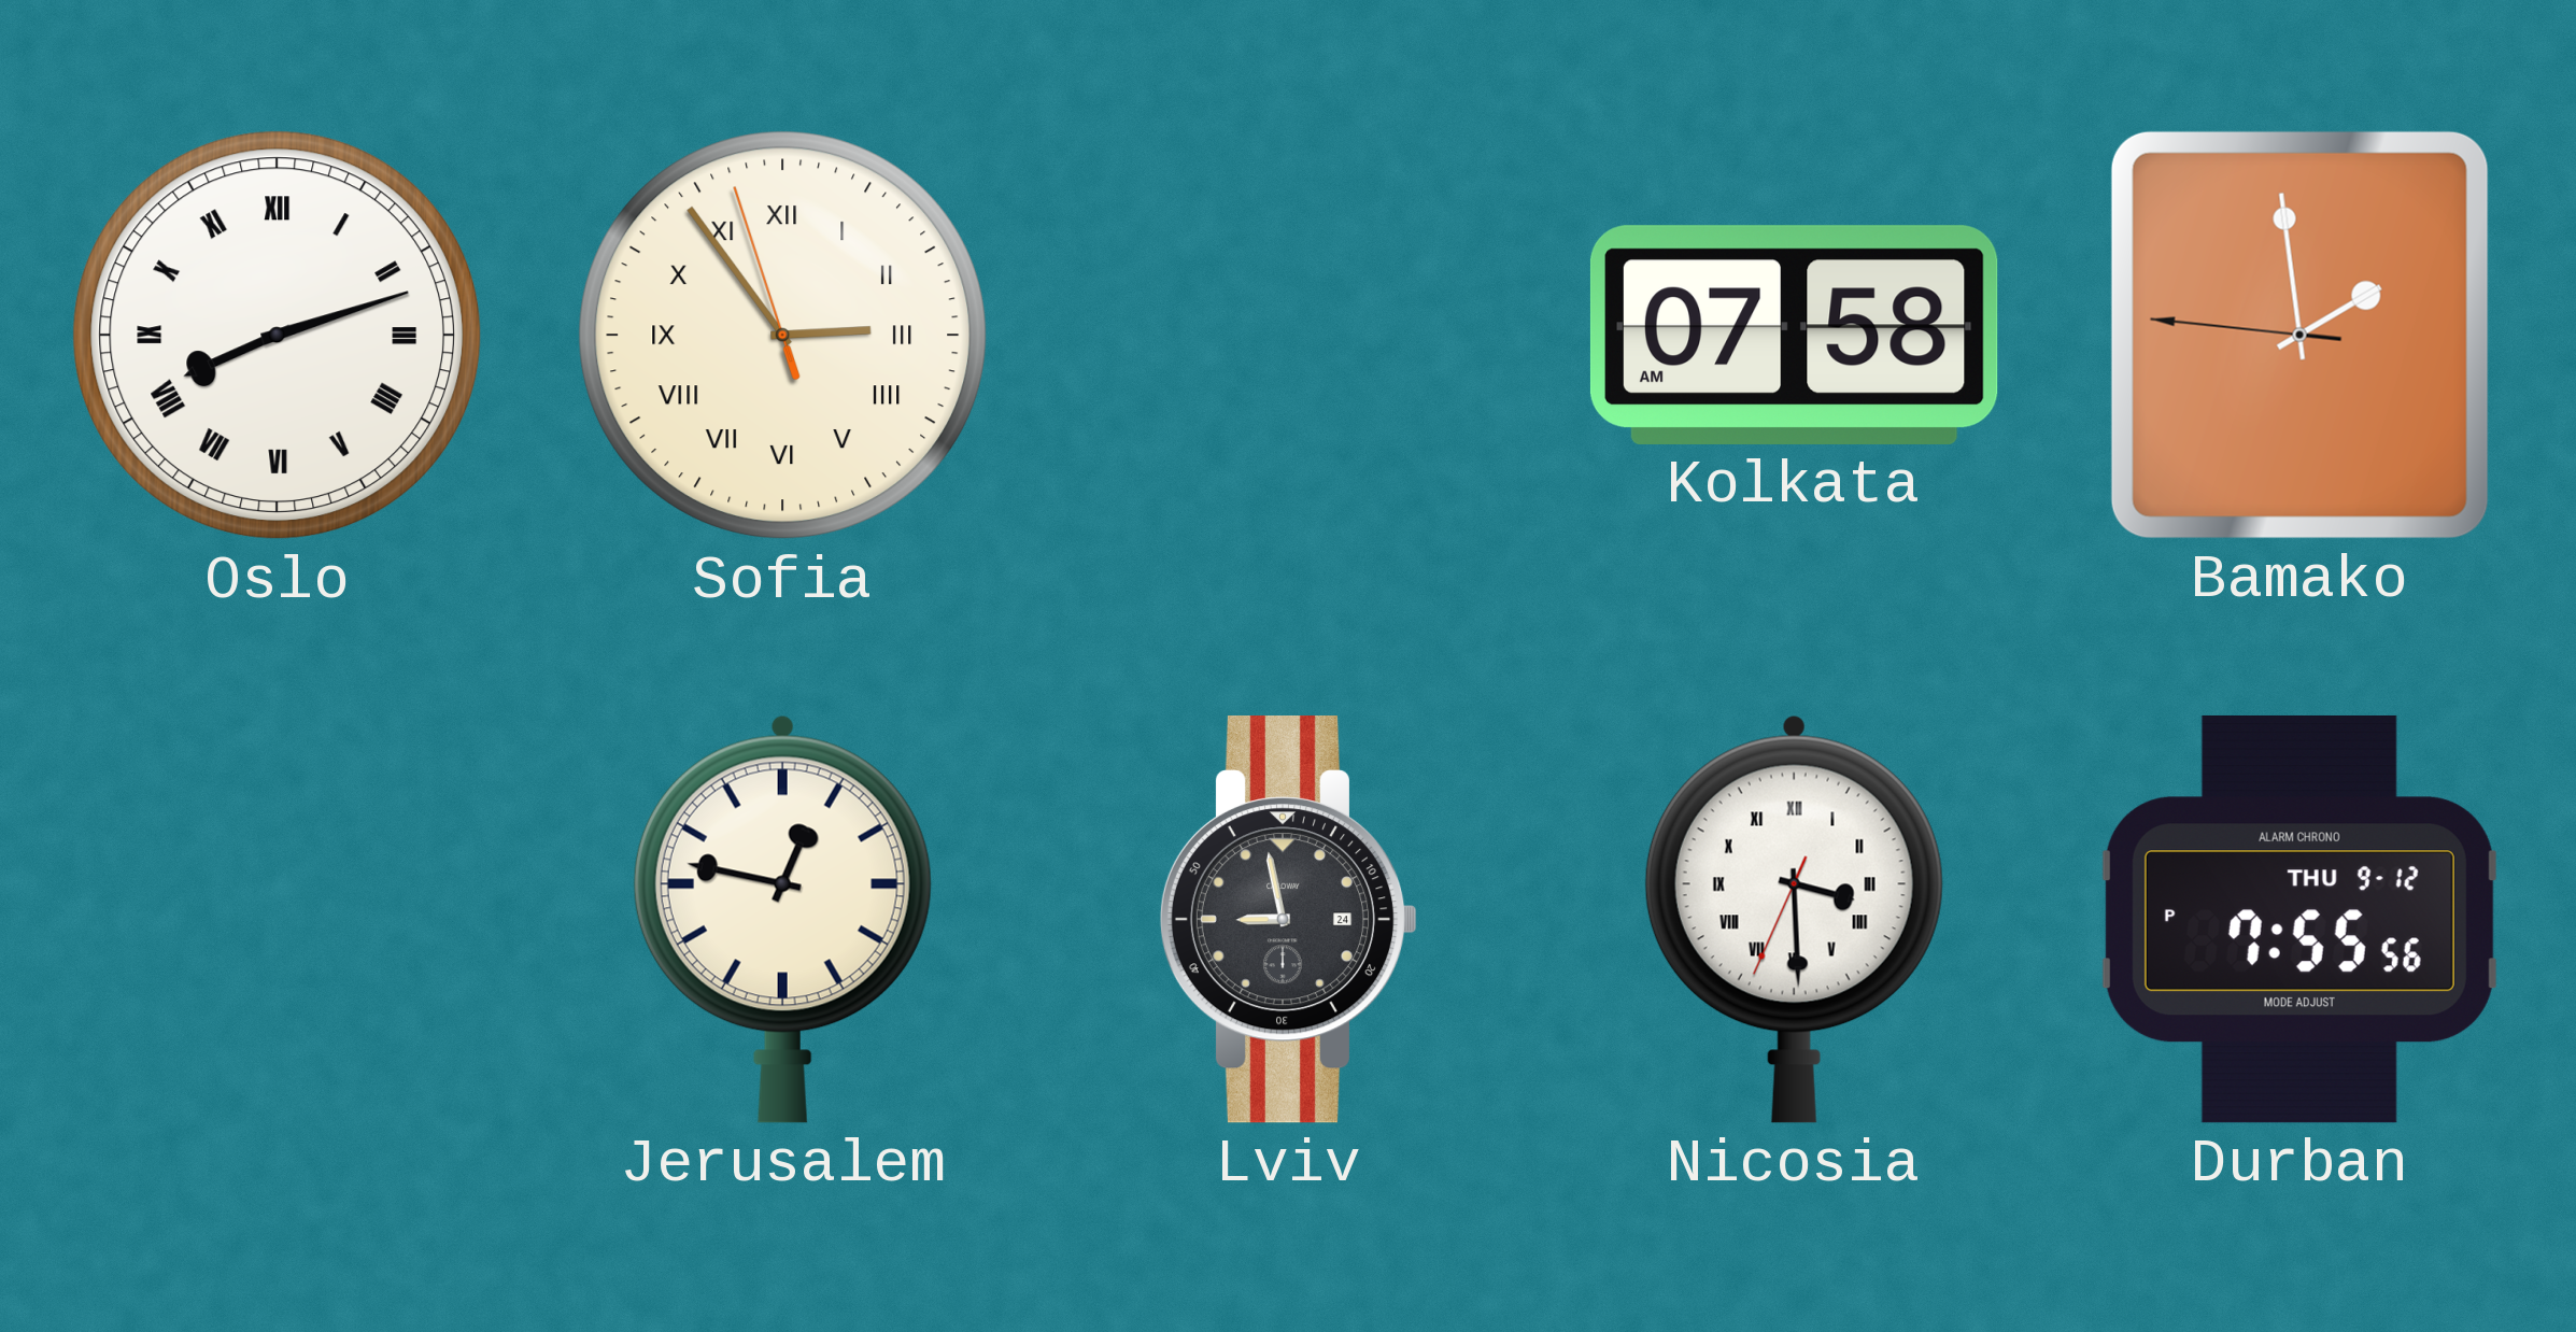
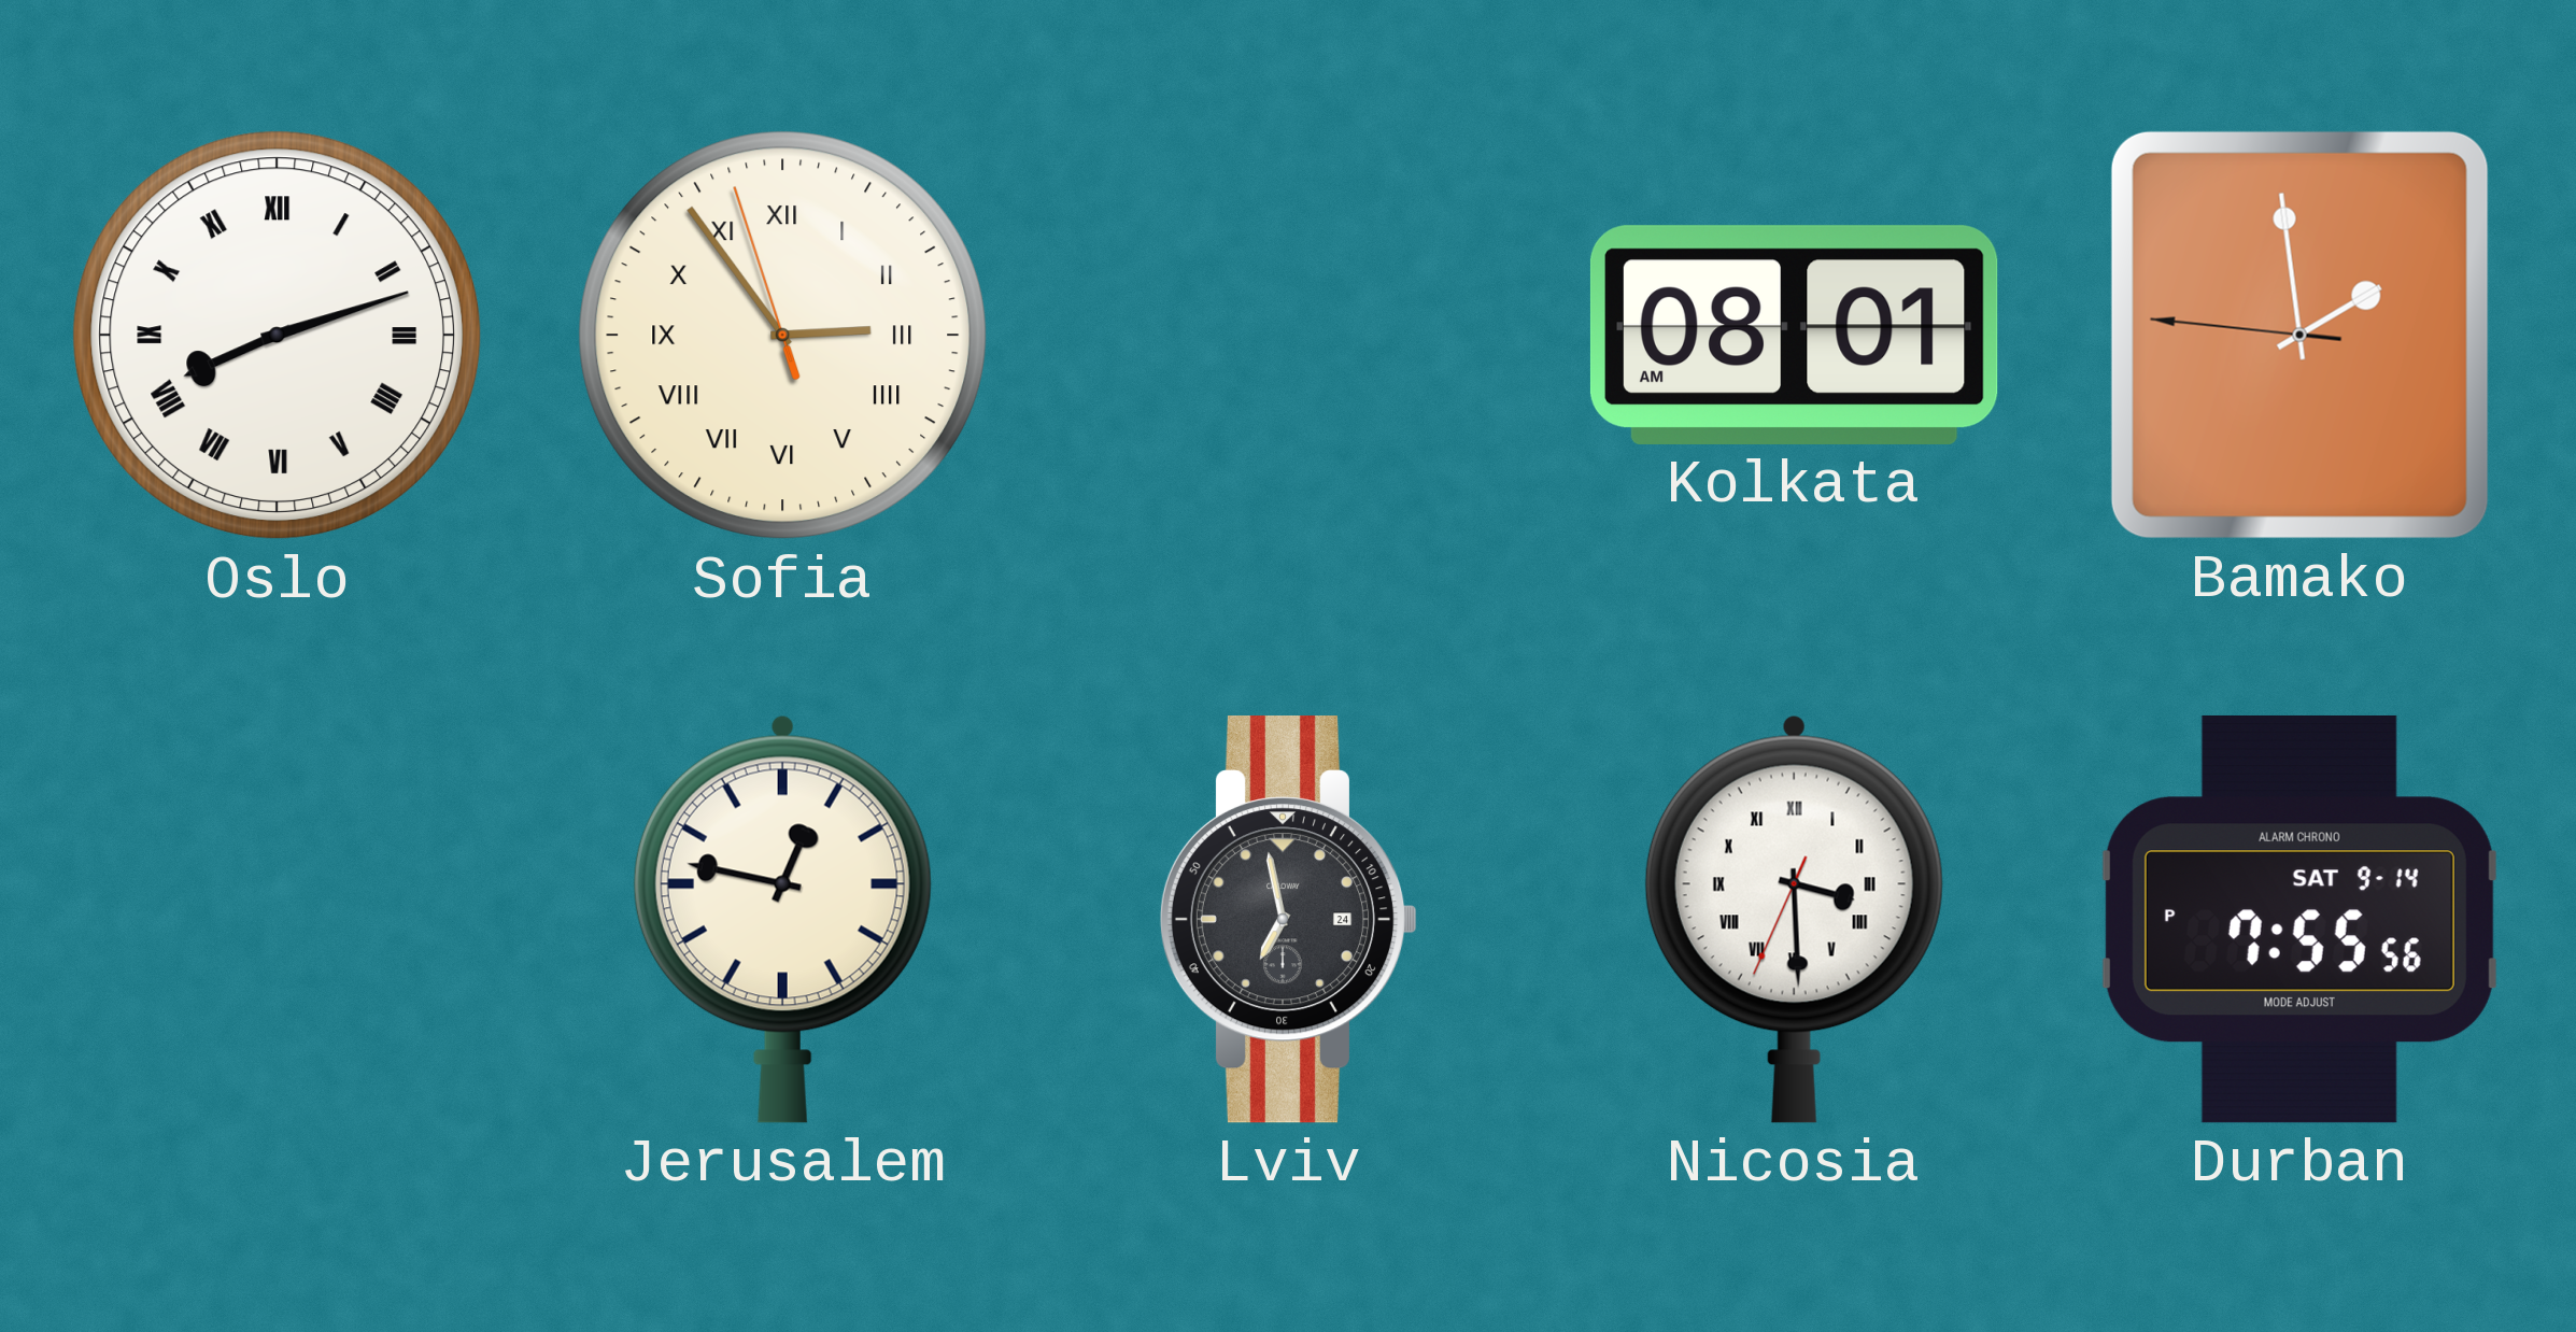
Kolkata: 07:58 -> 08:01 (1794, 335)
Lviv: 8:58 -> 6:58 (1289, 920)
Durban date: THU 9-12 -> SAT 9-14 (2299, 919)
